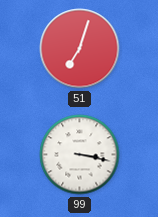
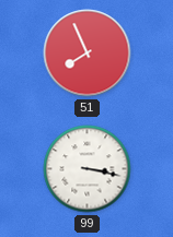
51: 7:03 -> 7:56 (88, 54)
